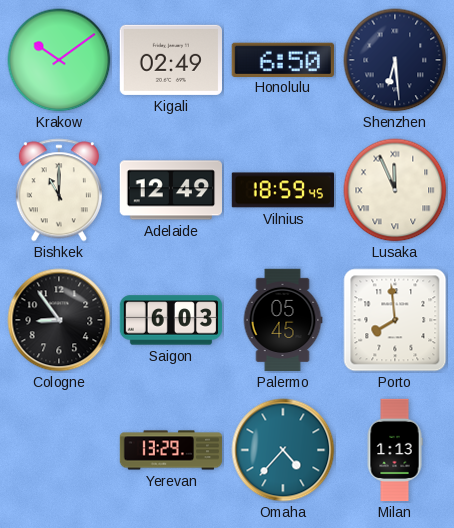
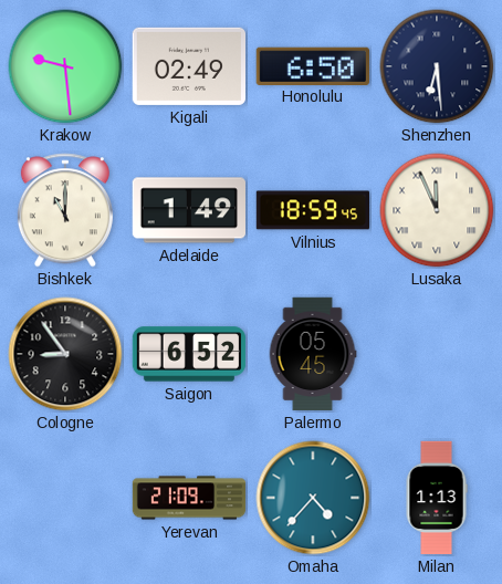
Krakow: 10:09 -> 9:29 (65, 66)
Adelaide: 12:49 -> 1:49 (188, 210)
Saigon: 6:03 -> 6:52 (189, 354)
Porto: 7:59 -> none (395, 320)
Yerevan: 13:29 -> 21:09 (189, 498)
